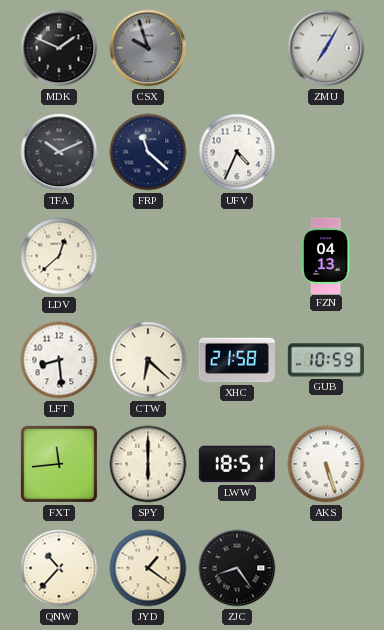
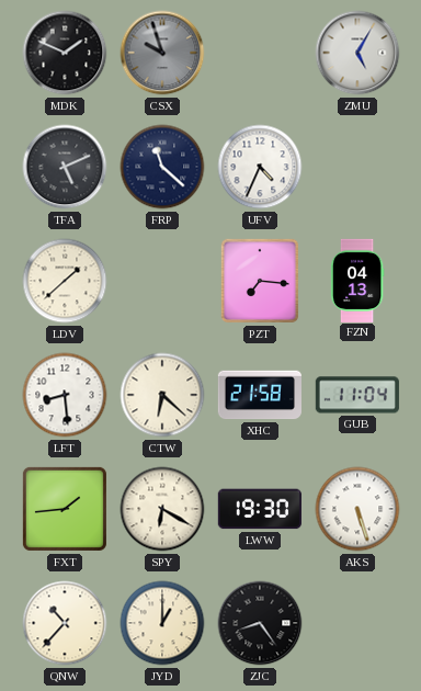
ZMU: 7:05 -> 5:05 (357, 53)
TFA: 10:11 -> 5:11 (65, 167)
LDV: 12:38 -> 1:38 (65, 281)
PZT: none -> 7:16 (260, 281)
GUB: 10:59 -> 11:04 (357, 395)
FXT: 11:44 -> 1:44 (65, 509)
SPY: 6:00 -> 6:20 (162, 509)
LWW: 18:51 -> 19:30 (260, 509)
JYD: 1:21 -> 1:00 (162, 623)
